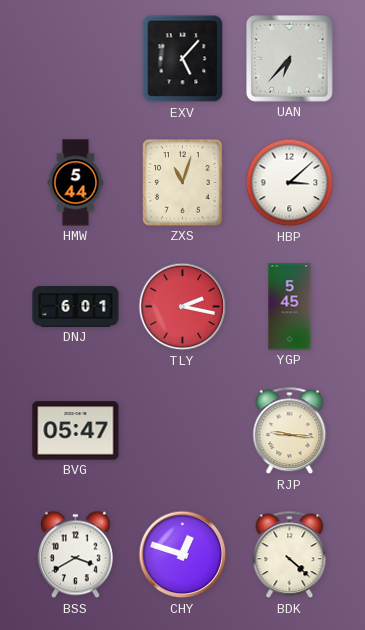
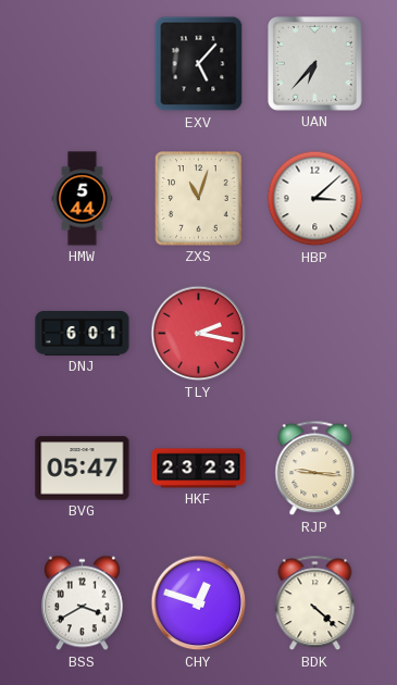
YGP: 5:45 -> none (290, 307)
HKF: none -> 23:23 (199, 469)
